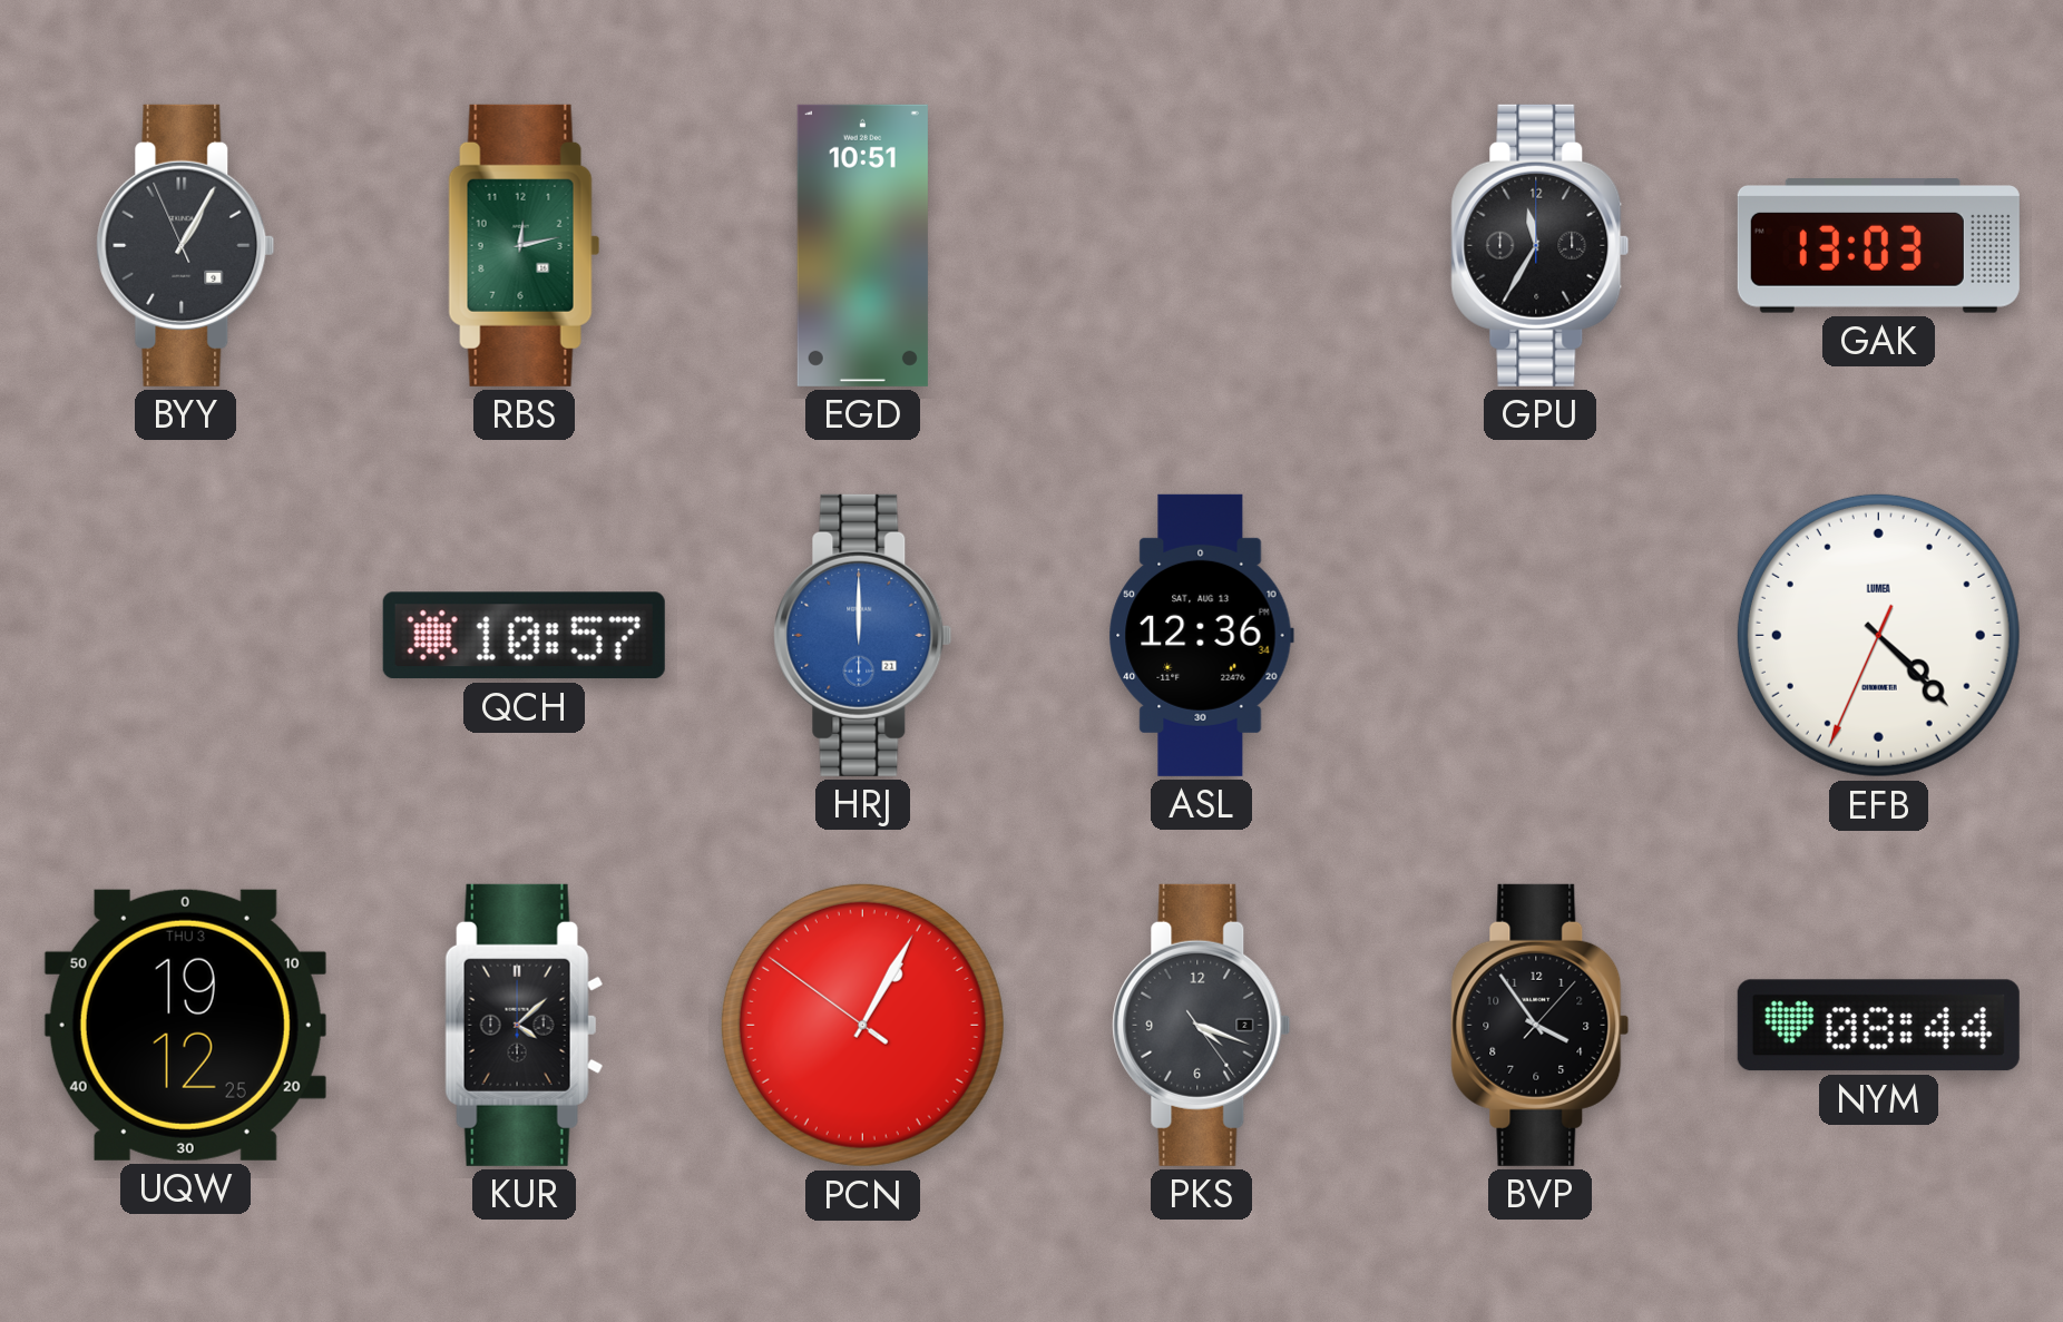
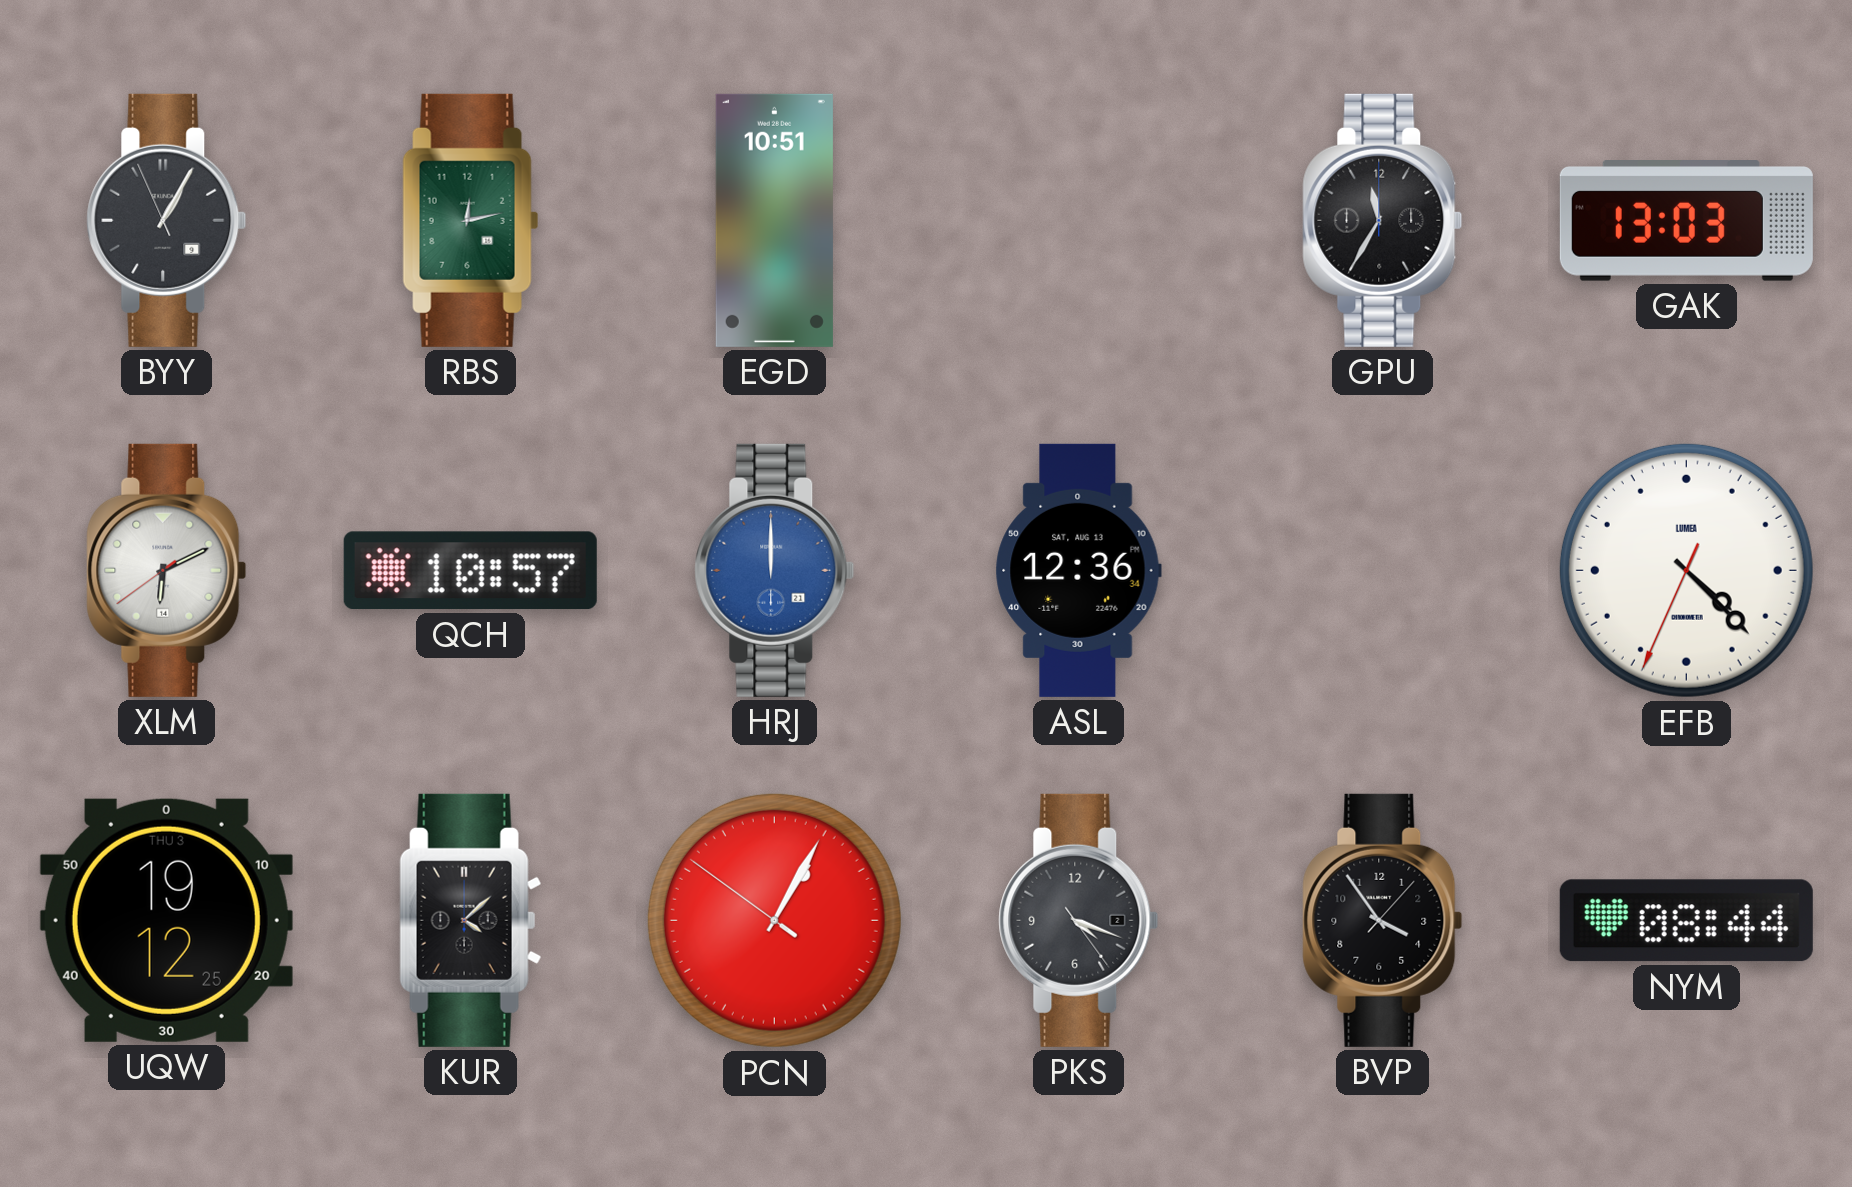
XLM: none -> 6:10 (167, 570)
